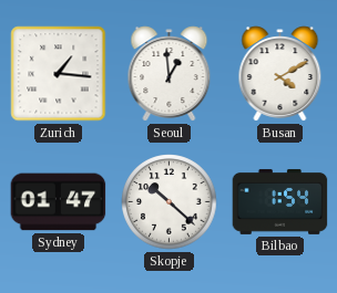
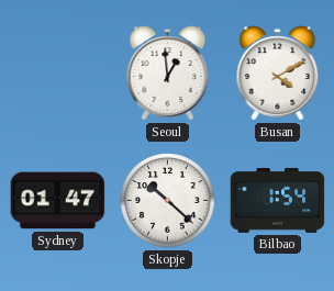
Zurich: 1:16 -> none (59, 74)
